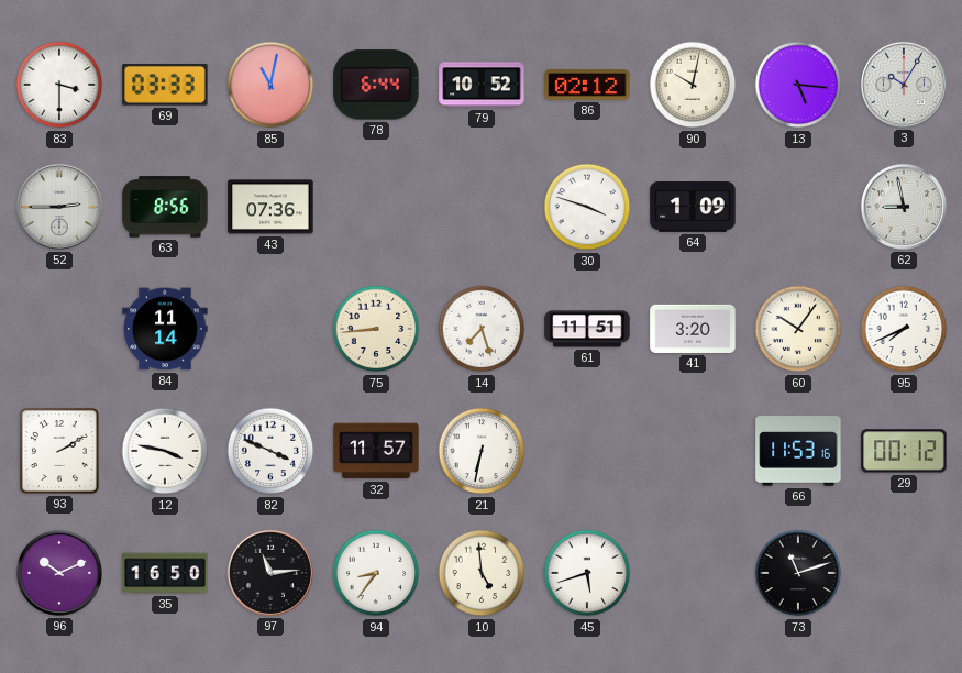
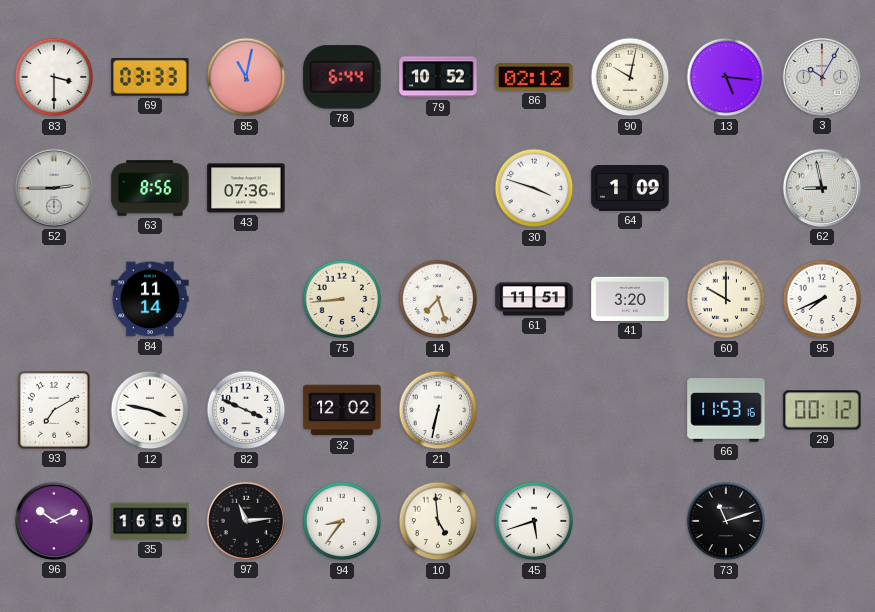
60: 10:06 -> 10:00 (726, 299)
93: 2:10 -> 7:10 (54, 410)
32: 11:57 -> 12:02 (342, 410)
